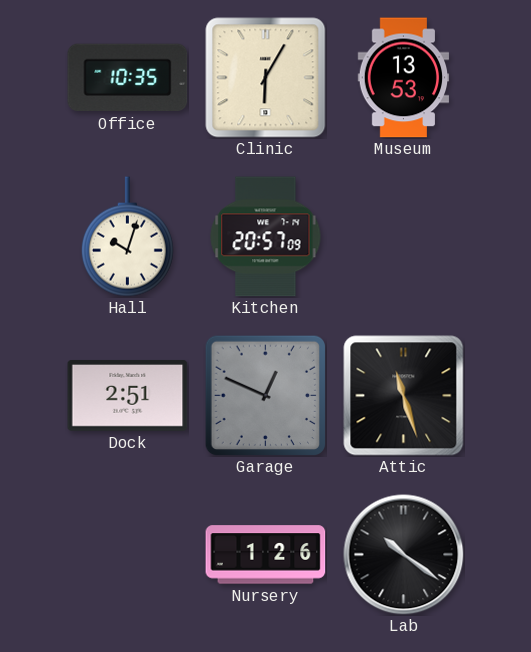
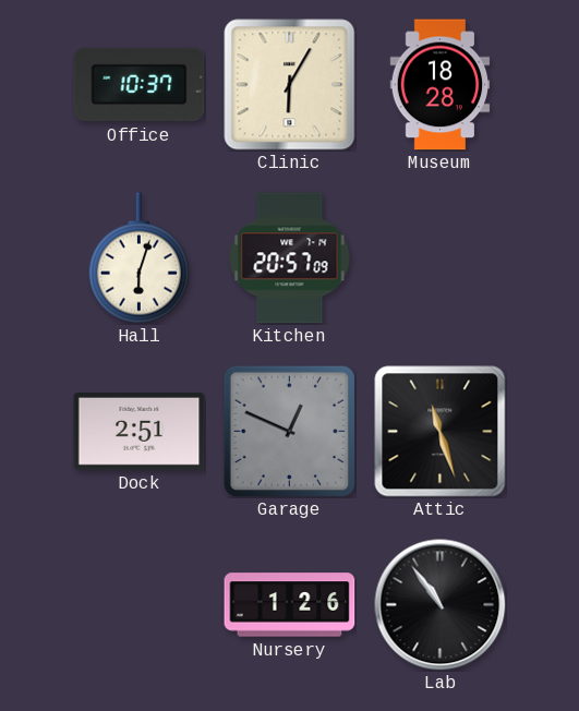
Office: 10:35 -> 10:37 (140, 85)
Museum: 13:53 -> 18:28 (441, 85)
Hall: 10:03 -> 6:03 (138, 258)
Lab: 10:21 -> 10:54 (441, 605)
